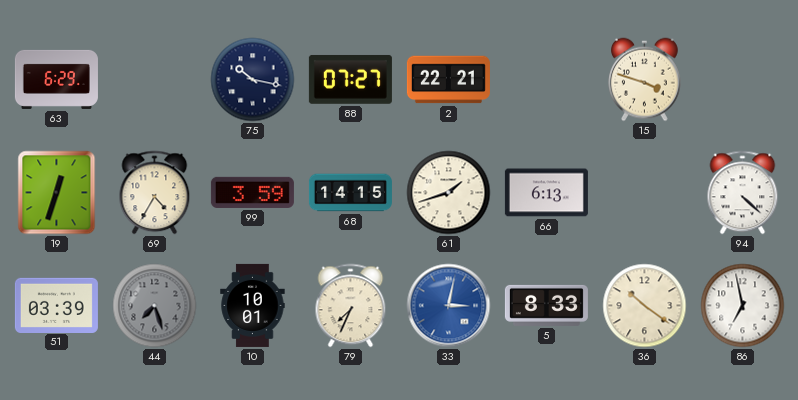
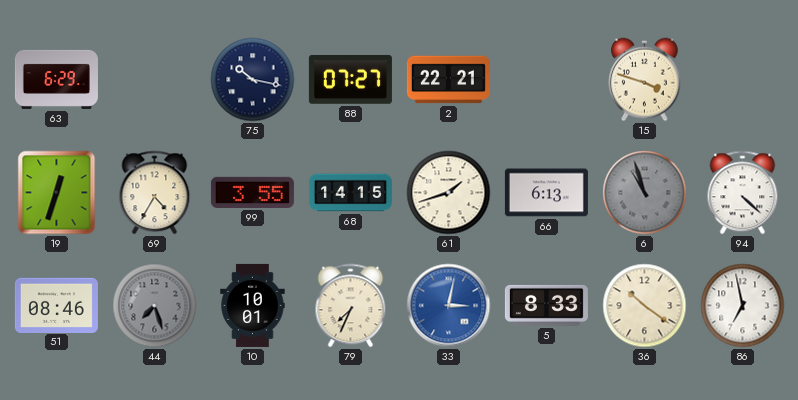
99: 3:59 -> 3:55 (252, 192)
6: none -> 10:57 (645, 193)
51: 03:39 -> 08:46 (56, 305)
